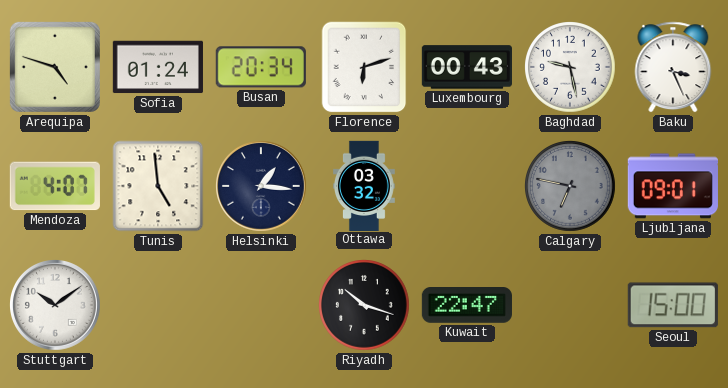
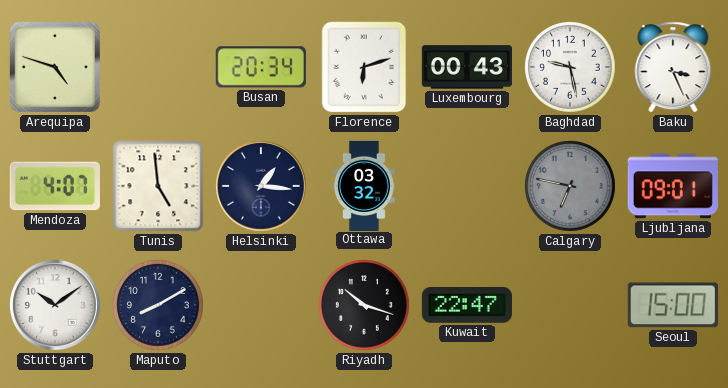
Sofia: 01:24 -> none (158, 67)
Maputo: none -> 8:10 (159, 306)
